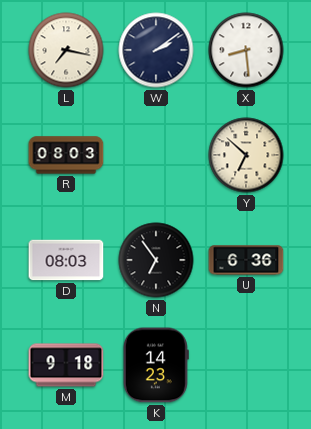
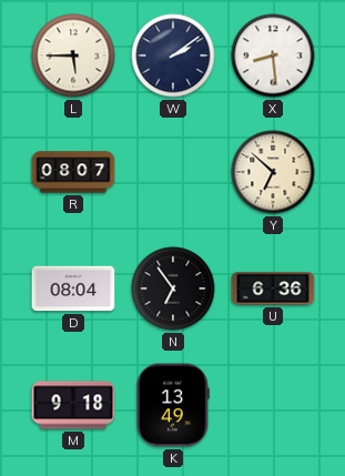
L: 7:17 -> 5:45 (73, 55)
R: 08:03 -> 08:07 (73, 172)
D: 08:03 -> 08:04 (73, 288)
K: 14:23 -> 13:49 (173, 405)
